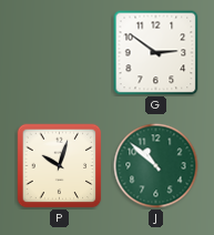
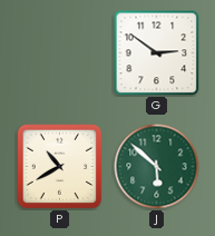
P: 10:03 -> 10:40 (59, 166)
J: 10:52 -> 5:52 (157, 167)
